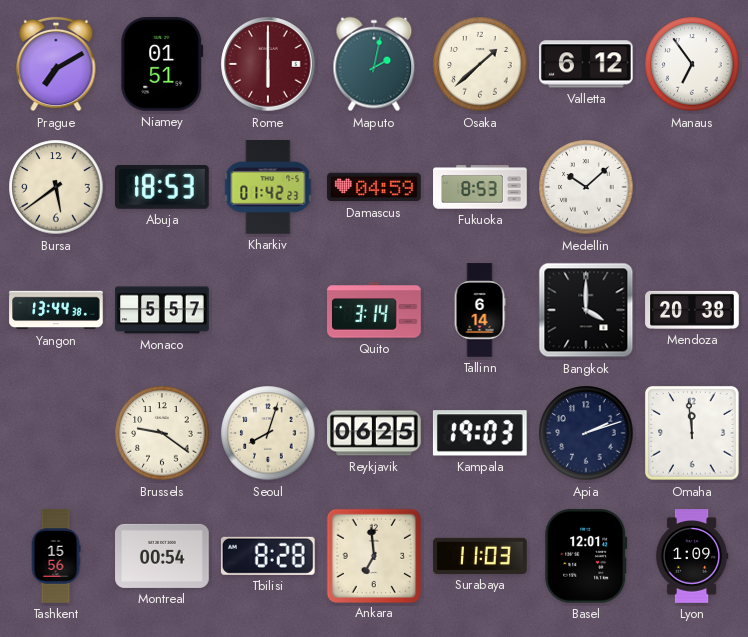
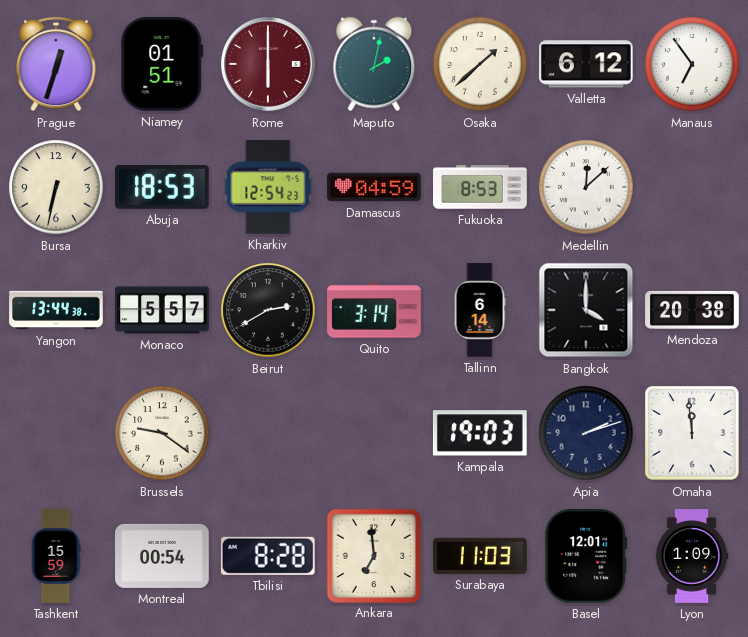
Prague: 7:10 -> 12:33 (56, 64)
Bursa: 5:39 -> 6:32 (56, 187)
Kharkiv: 01:42 -> 12:54 (268, 187)
Medellin: 10:08 -> 12:08 (586, 187)
Beirut: none -> 2:40 (268, 310)
Seoul: 8:03 -> none (268, 433)
Reykjavik: 06:25 -> none (374, 433)
Tashkent: 15:56 -> 15:59 (56, 556)
